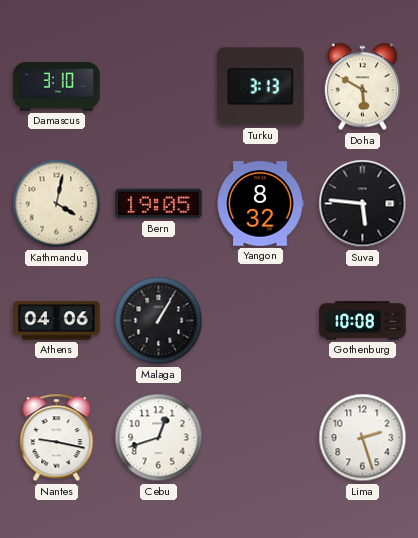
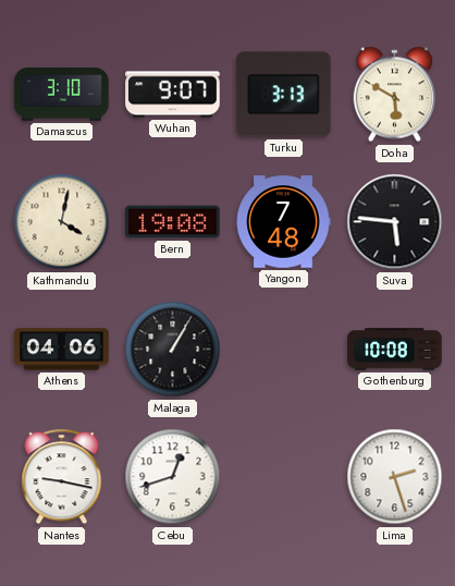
Wuhan: none -> 9:07 (173, 95)
Bern: 19:05 -> 19:08 (173, 222)
Yangon: 8:32 -> 7:48 (283, 222)
